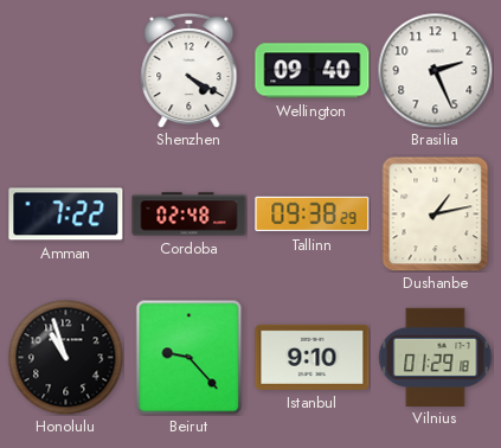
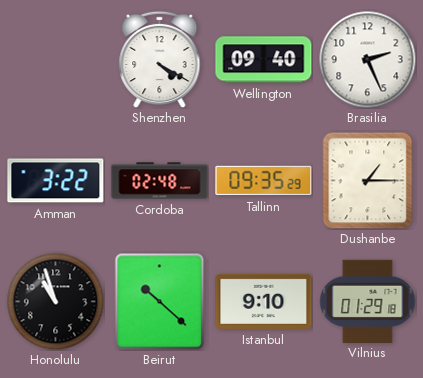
Amman: 7:22 -> 3:22 (56, 181)
Tallinn: 09:38 -> 09:35 (264, 181)
Dushanbe: 1:13 -> 1:15 (368, 180)
Beirut: 9:23 -> 10:22 (160, 301)
